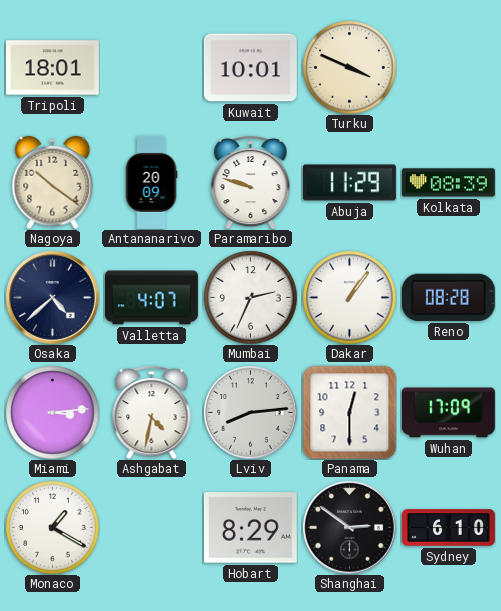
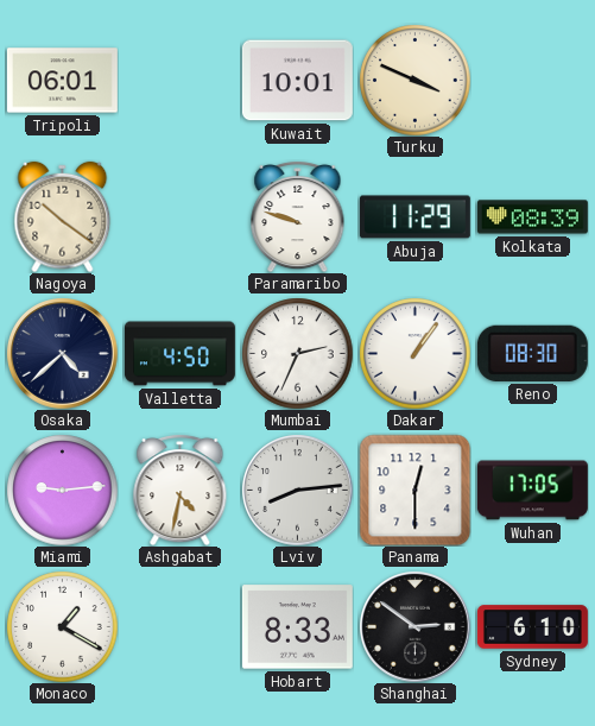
Tripoli: 18:01 -> 06:01 (62, 81)
Antananarivo: 20:09 -> none (151, 182)
Valletta: 4:07 -> 4:50 (179, 354)
Reno: 08:28 -> 08:30 (532, 353)
Miami: 3:14 -> 9:14 (62, 490)
Wuhan: 17:09 -> 17:05 (532, 491)
Hobart: 8:29 -> 8:33 (297, 627)
